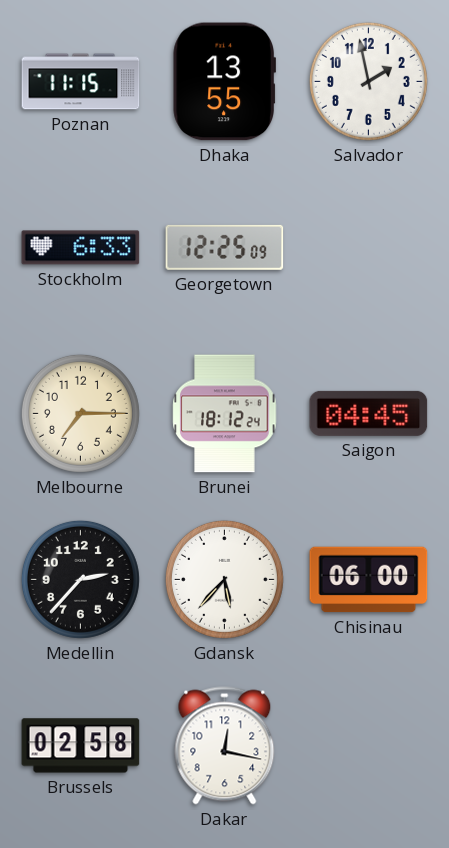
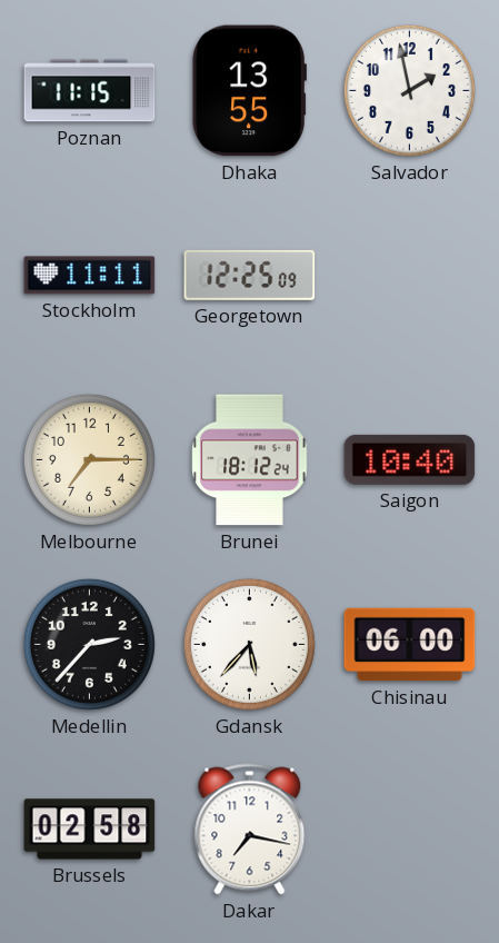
Stockholm: 6:33 -> 11:11 (90, 276)
Saigon: 04:45 -> 10:40 (410, 459)
Dakar: 12:17 -> 7:17 (250, 830)
